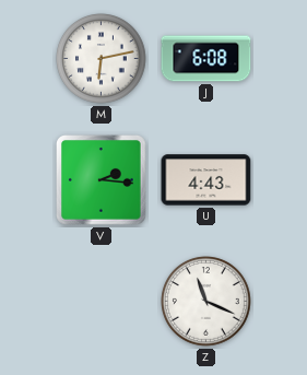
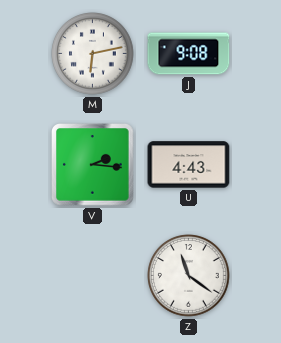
J: 6:08 -> 9:08 (189, 54)
Z: 11:19 -> 11:21 (189, 276)
